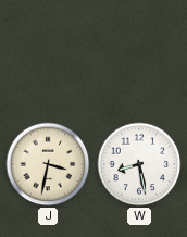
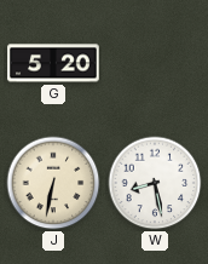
G: none -> 5:20 (53, 63)
J: 3:32 -> 6:32 (53, 183)
